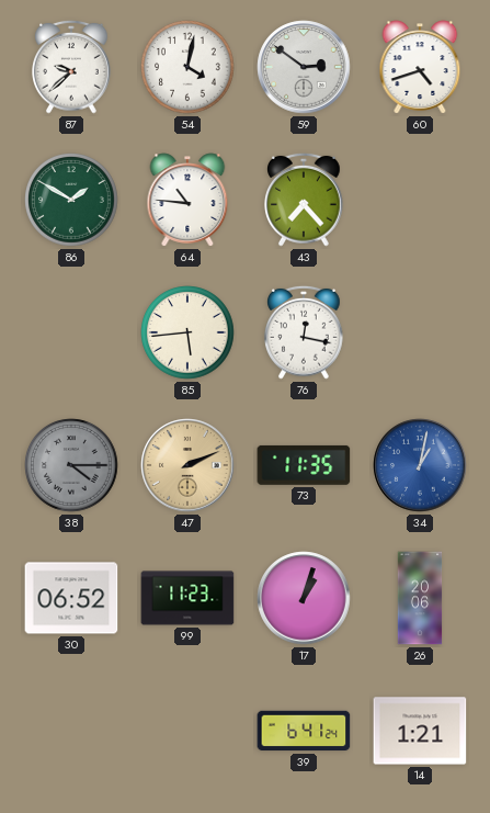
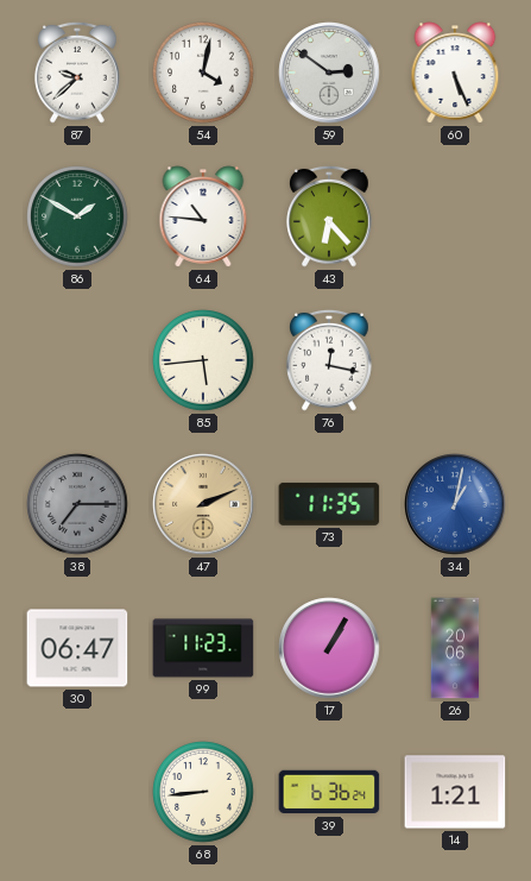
60: 4:42 -> 5:26 (455, 73)
43: 7:23 -> 6:23 (329, 216)
38: 4:15 -> 7:15 (77, 504)
30: 06:52 -> 06:47 (77, 648)
17: 1:03 -> 1:05 (329, 648)
68: none -> 8:44 (203, 792)
39: 6:41 -> 6:36 (329, 792)
